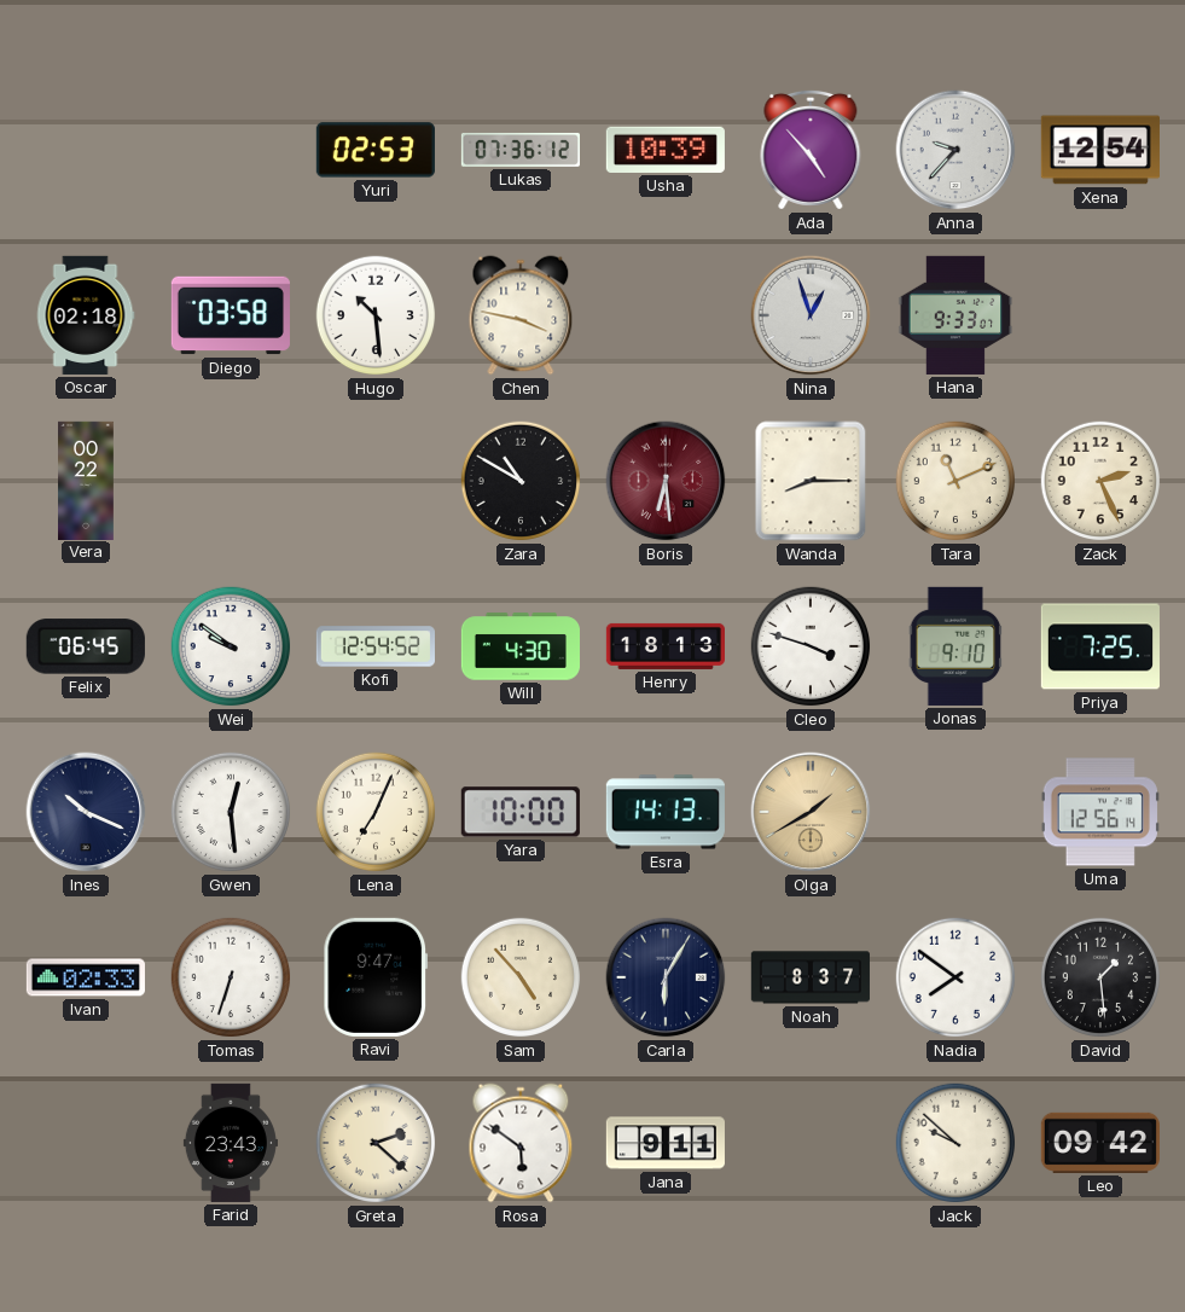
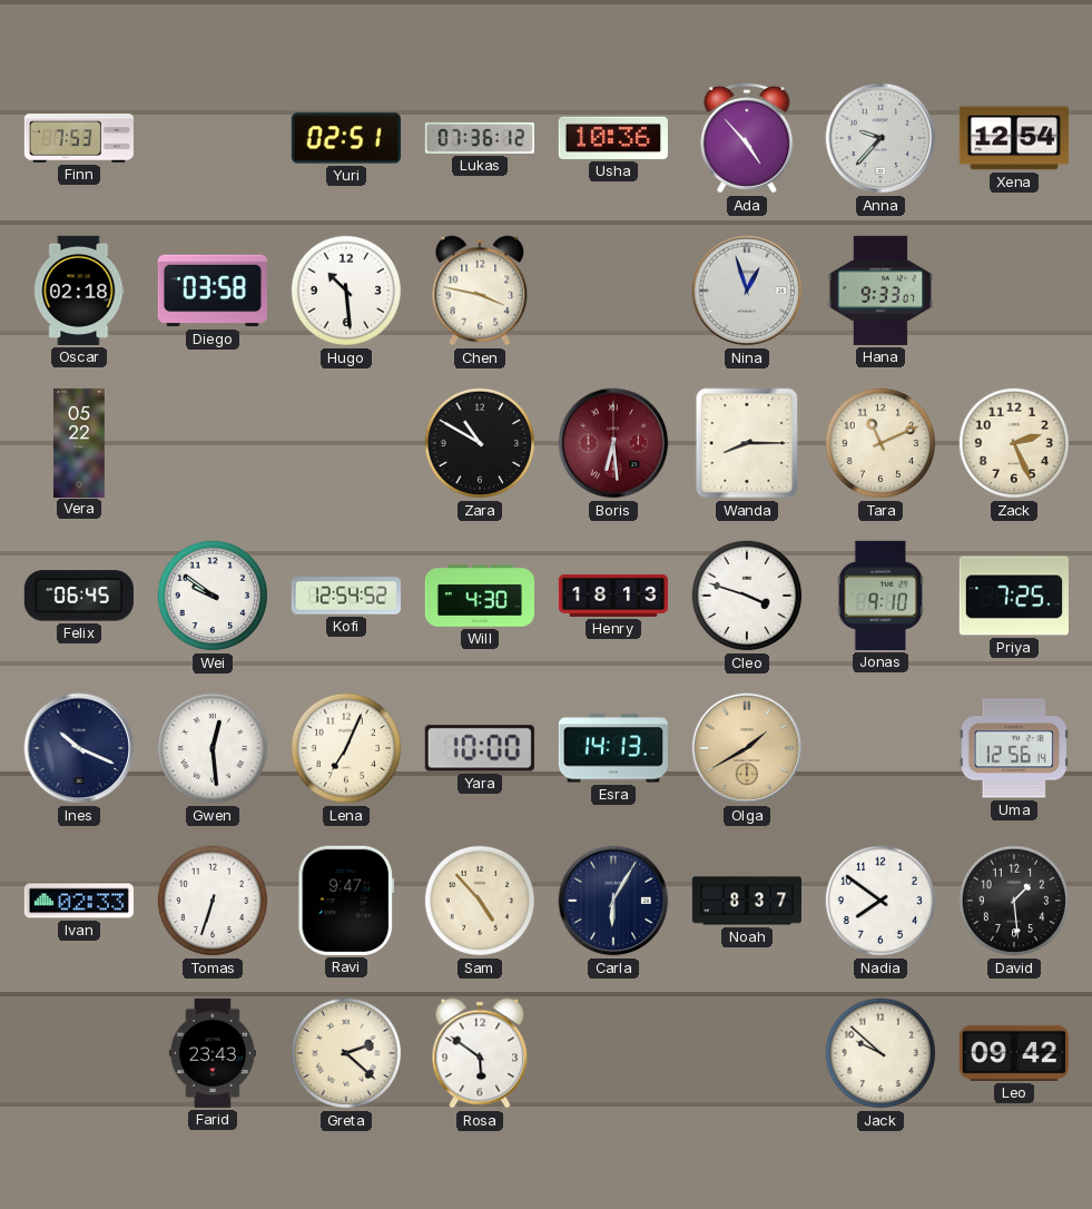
Finn: none -> 7:53 (78, 138)
Yuri: 02:53 -> 02:51 (346, 138)
Usha: 10:39 -> 10:36 (613, 138)
Vera: 00:22 -> 05:22 (80, 442)
Jana: 9:11 -> none (666, 1143)
